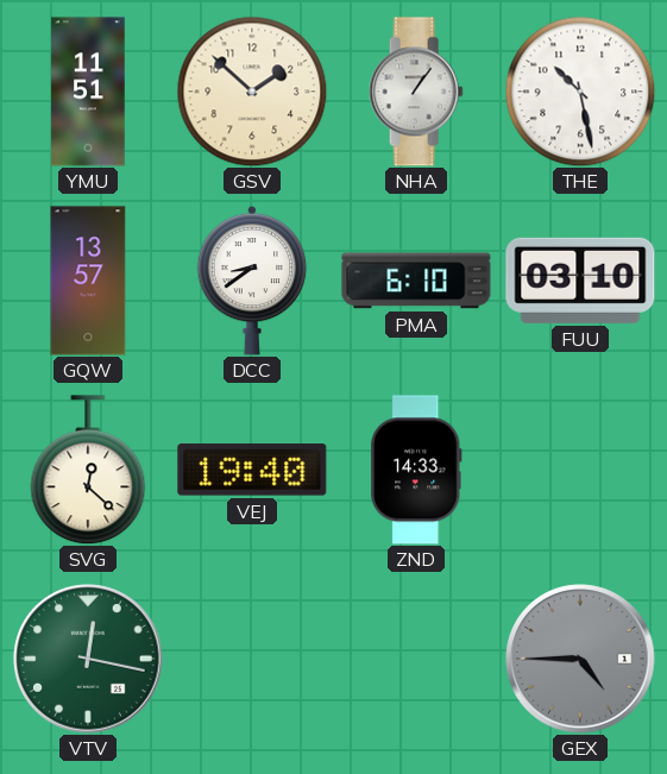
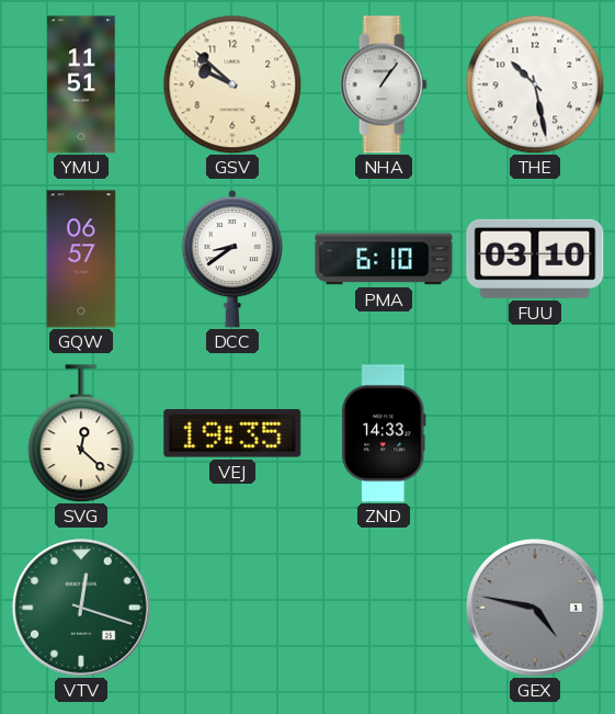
GSV: 1:52 -> 9:52 (232, 84)
GQW: 13:57 -> 06:57 (81, 259)
VEJ: 19:40 -> 19:35 (232, 433)
VTV: 12:17 -> 12:18 (81, 608)
GEX: 4:45 -> 4:47 (535, 608)
